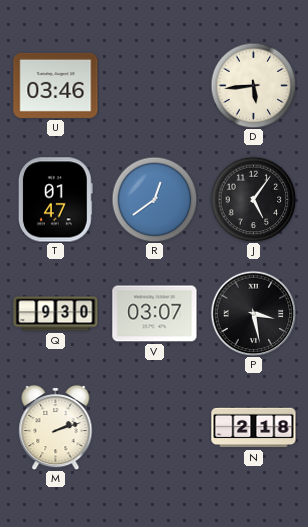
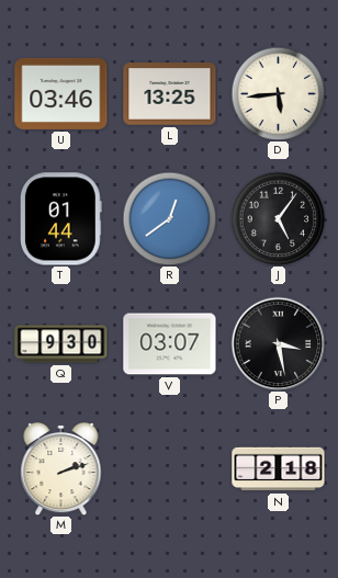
L: none -> 13:25 (170, 94)
T: 01:47 -> 01:44 (60, 219)
